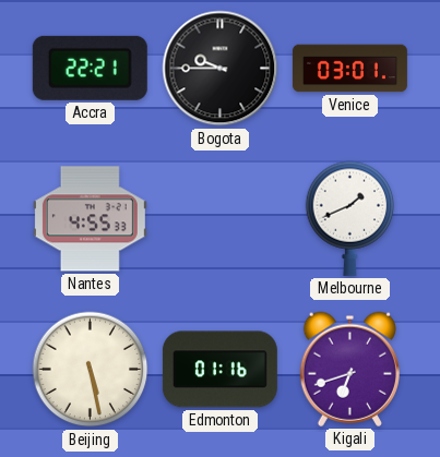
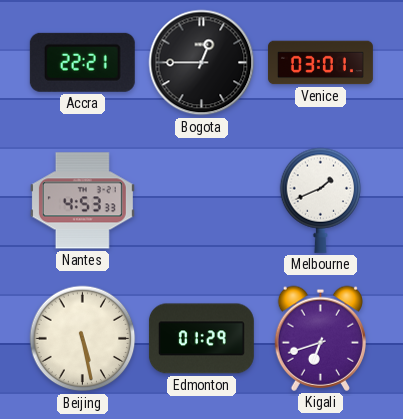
Bogota: 9:45 -> 12:45 (202, 63)
Nantes: 4:55 -> 4:53 (82, 201)
Edmonton: 01:16 -> 01:29 (201, 339)
